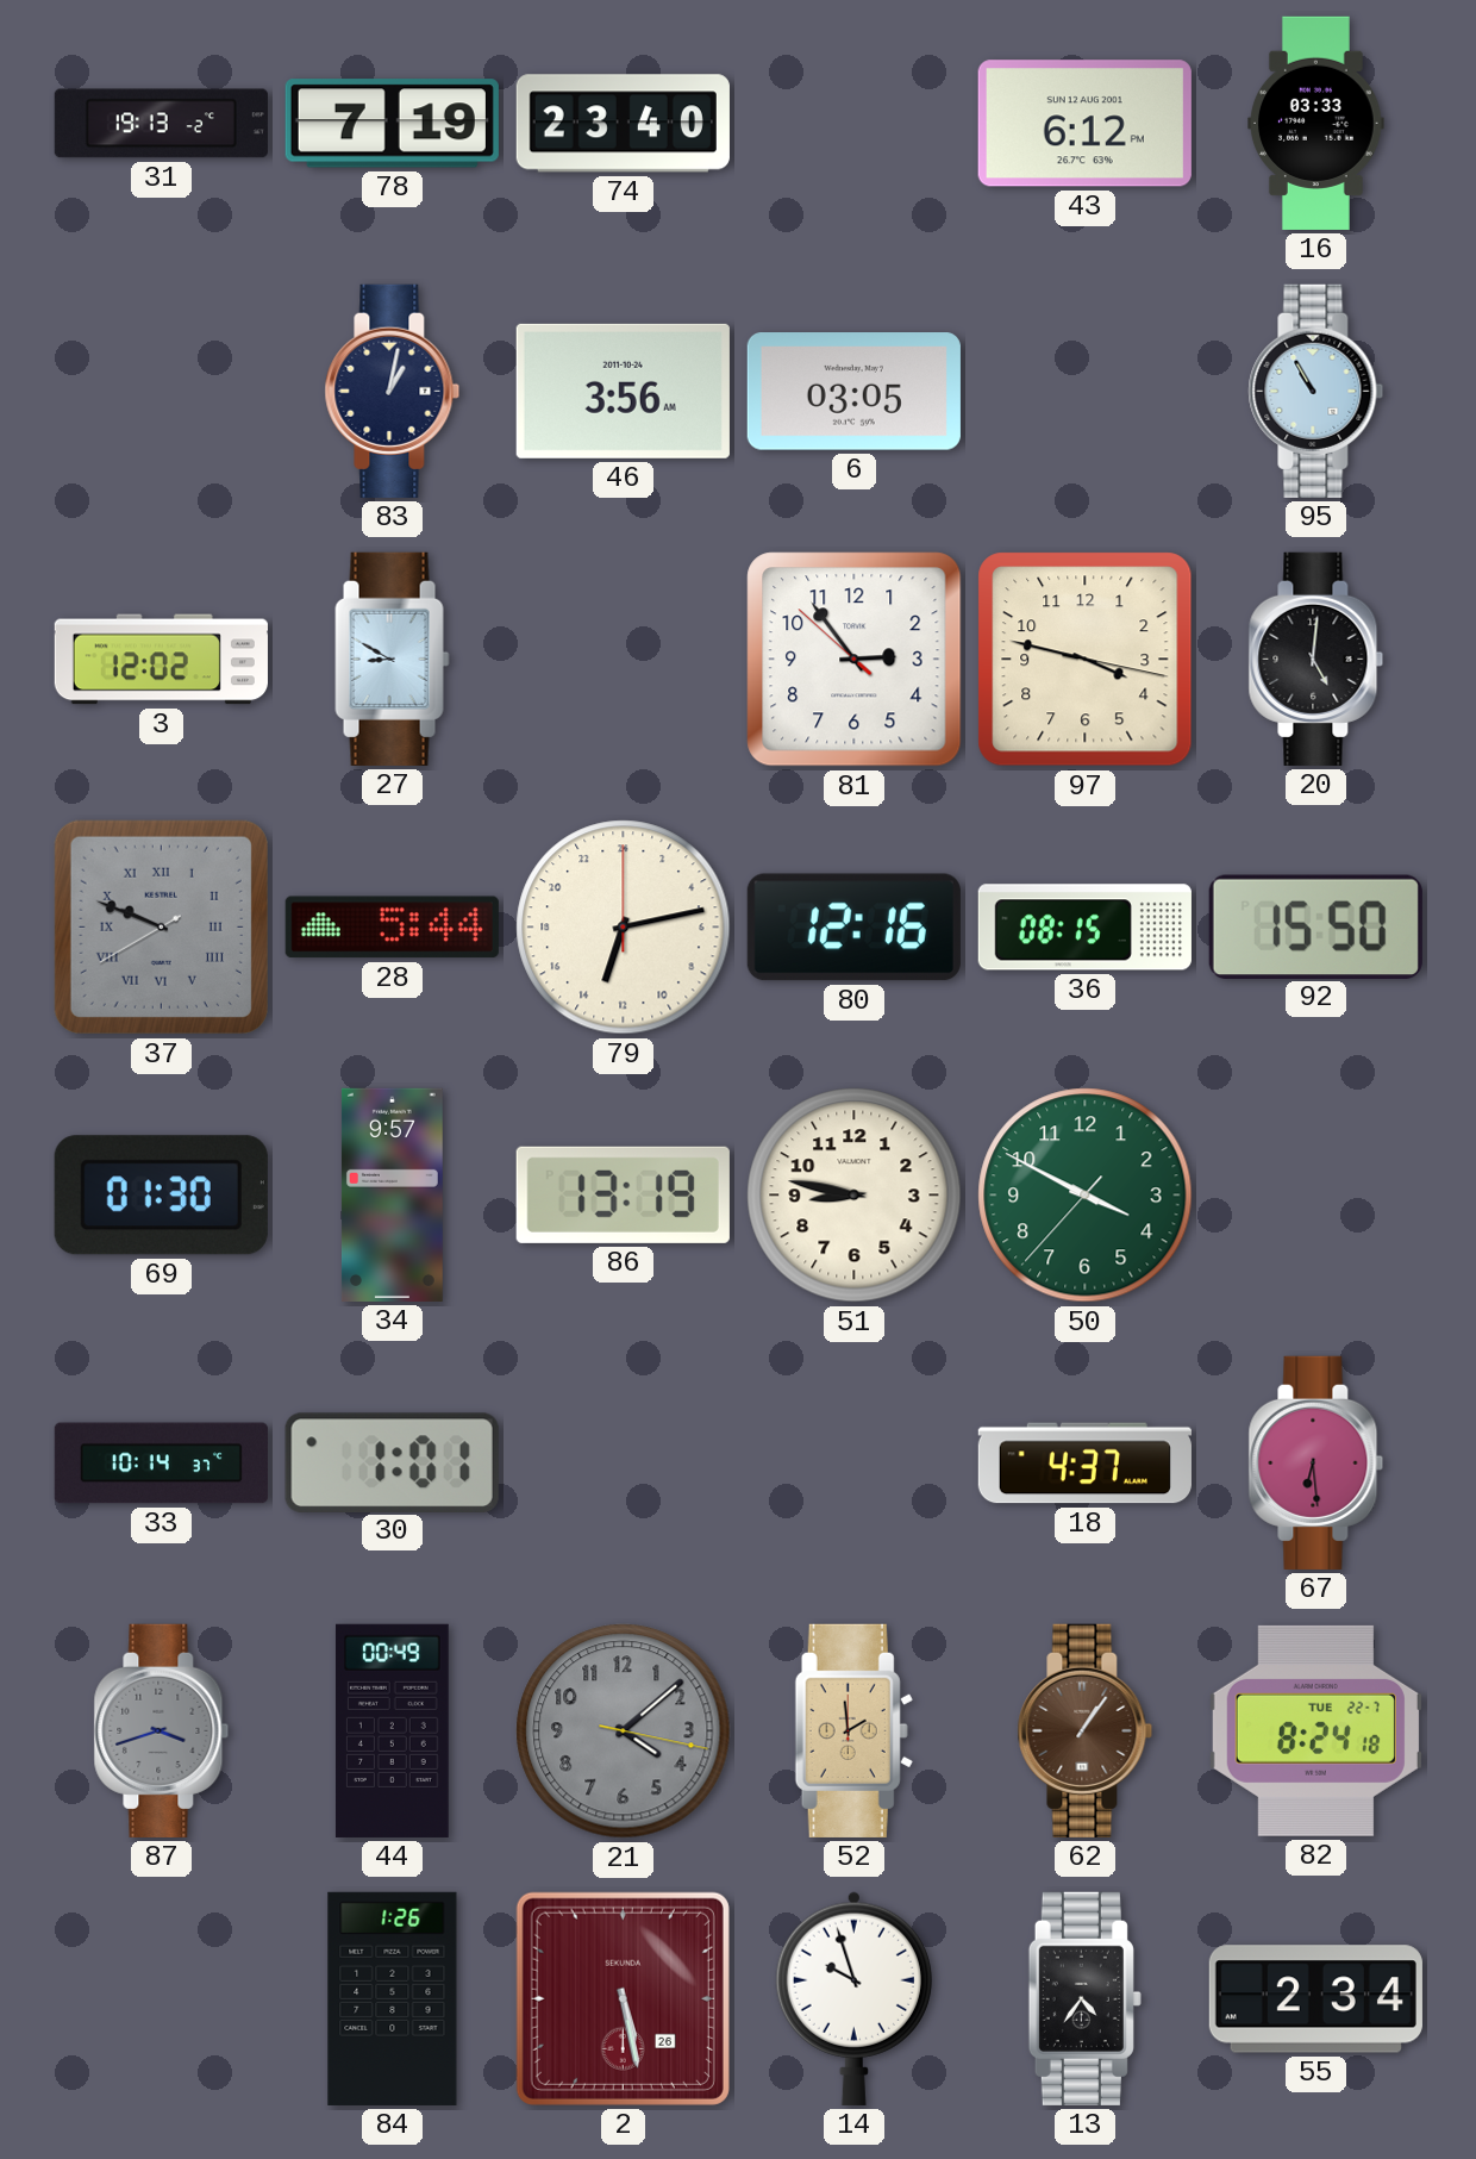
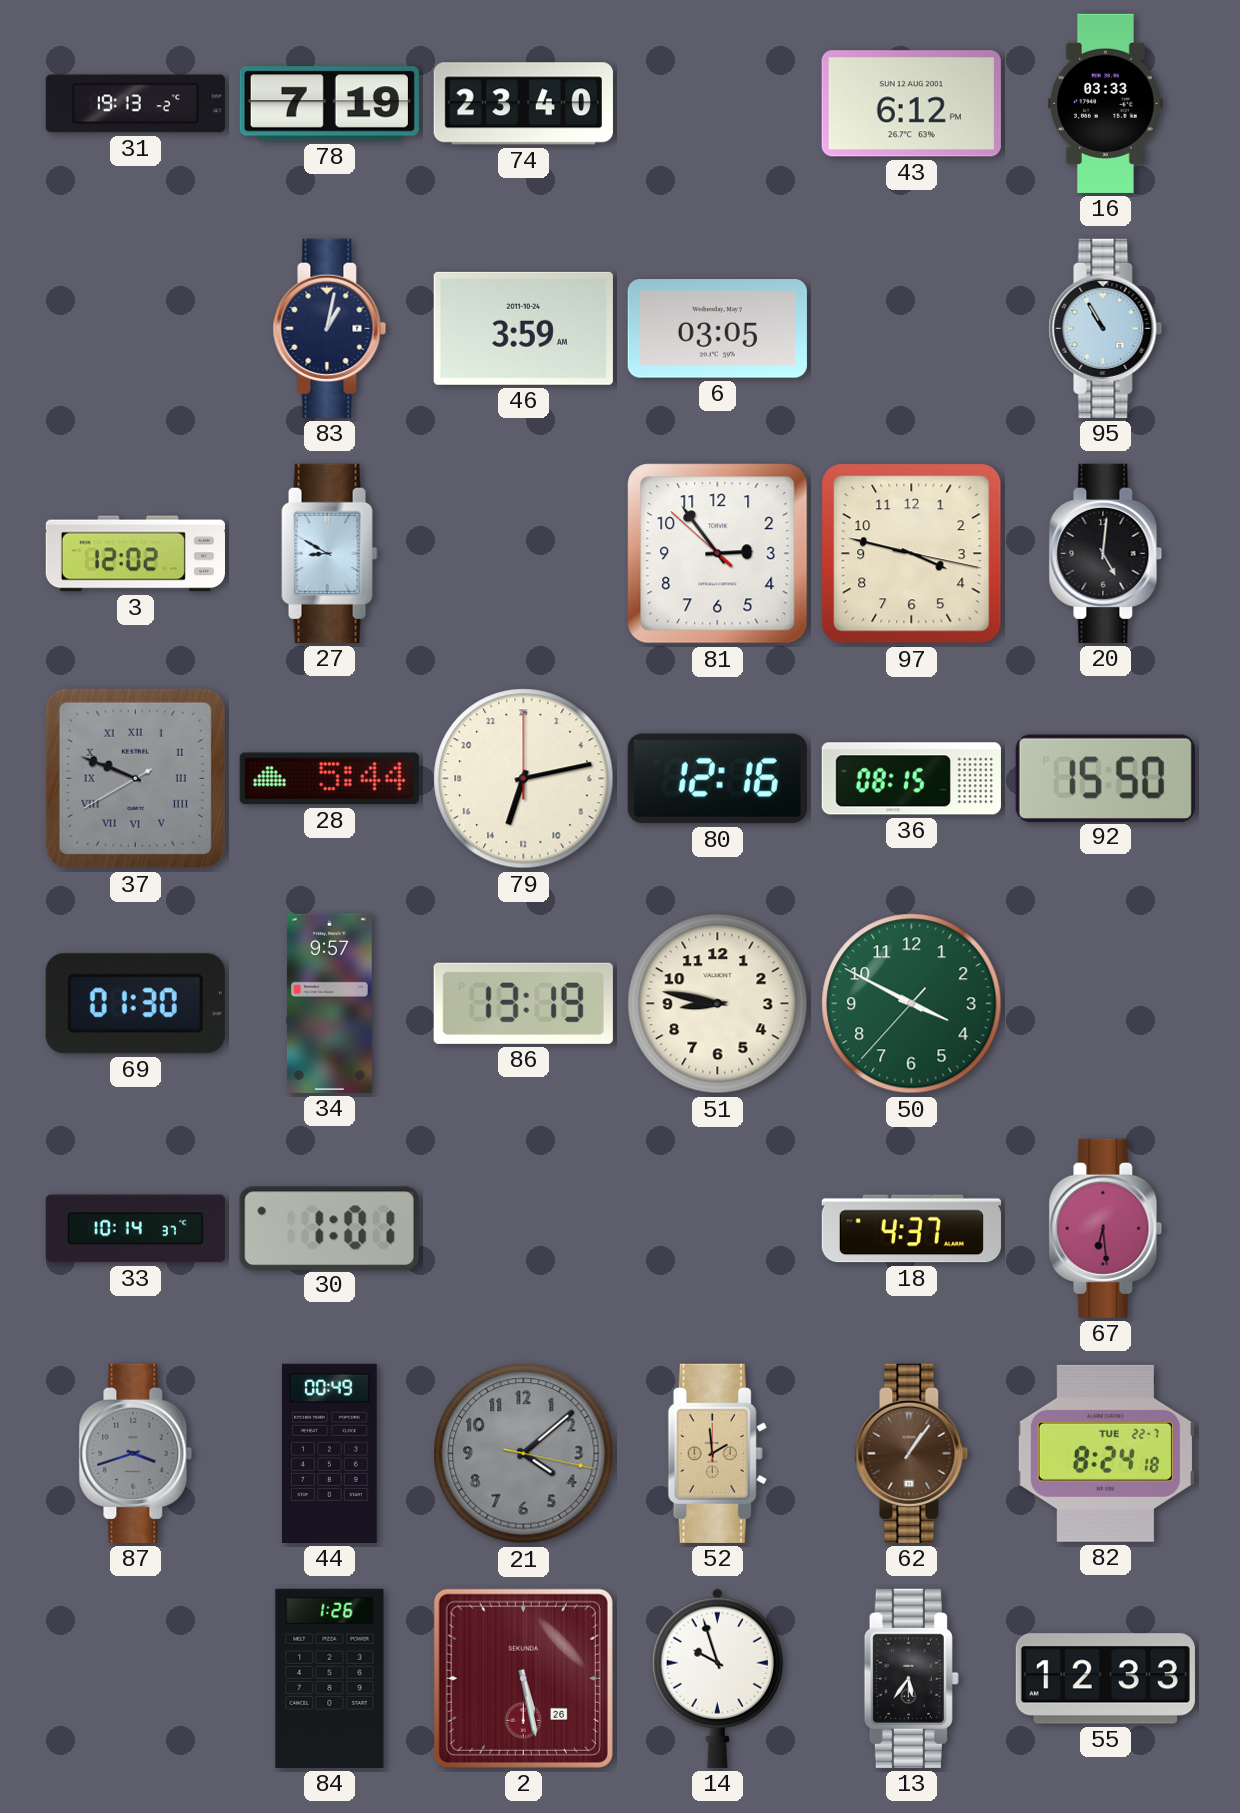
46: 3:56 -> 3:59 (523, 328)
13: 4:36 -> 5:36 (911, 1678)
55: 2:34 -> 12:33 (1105, 1679)
